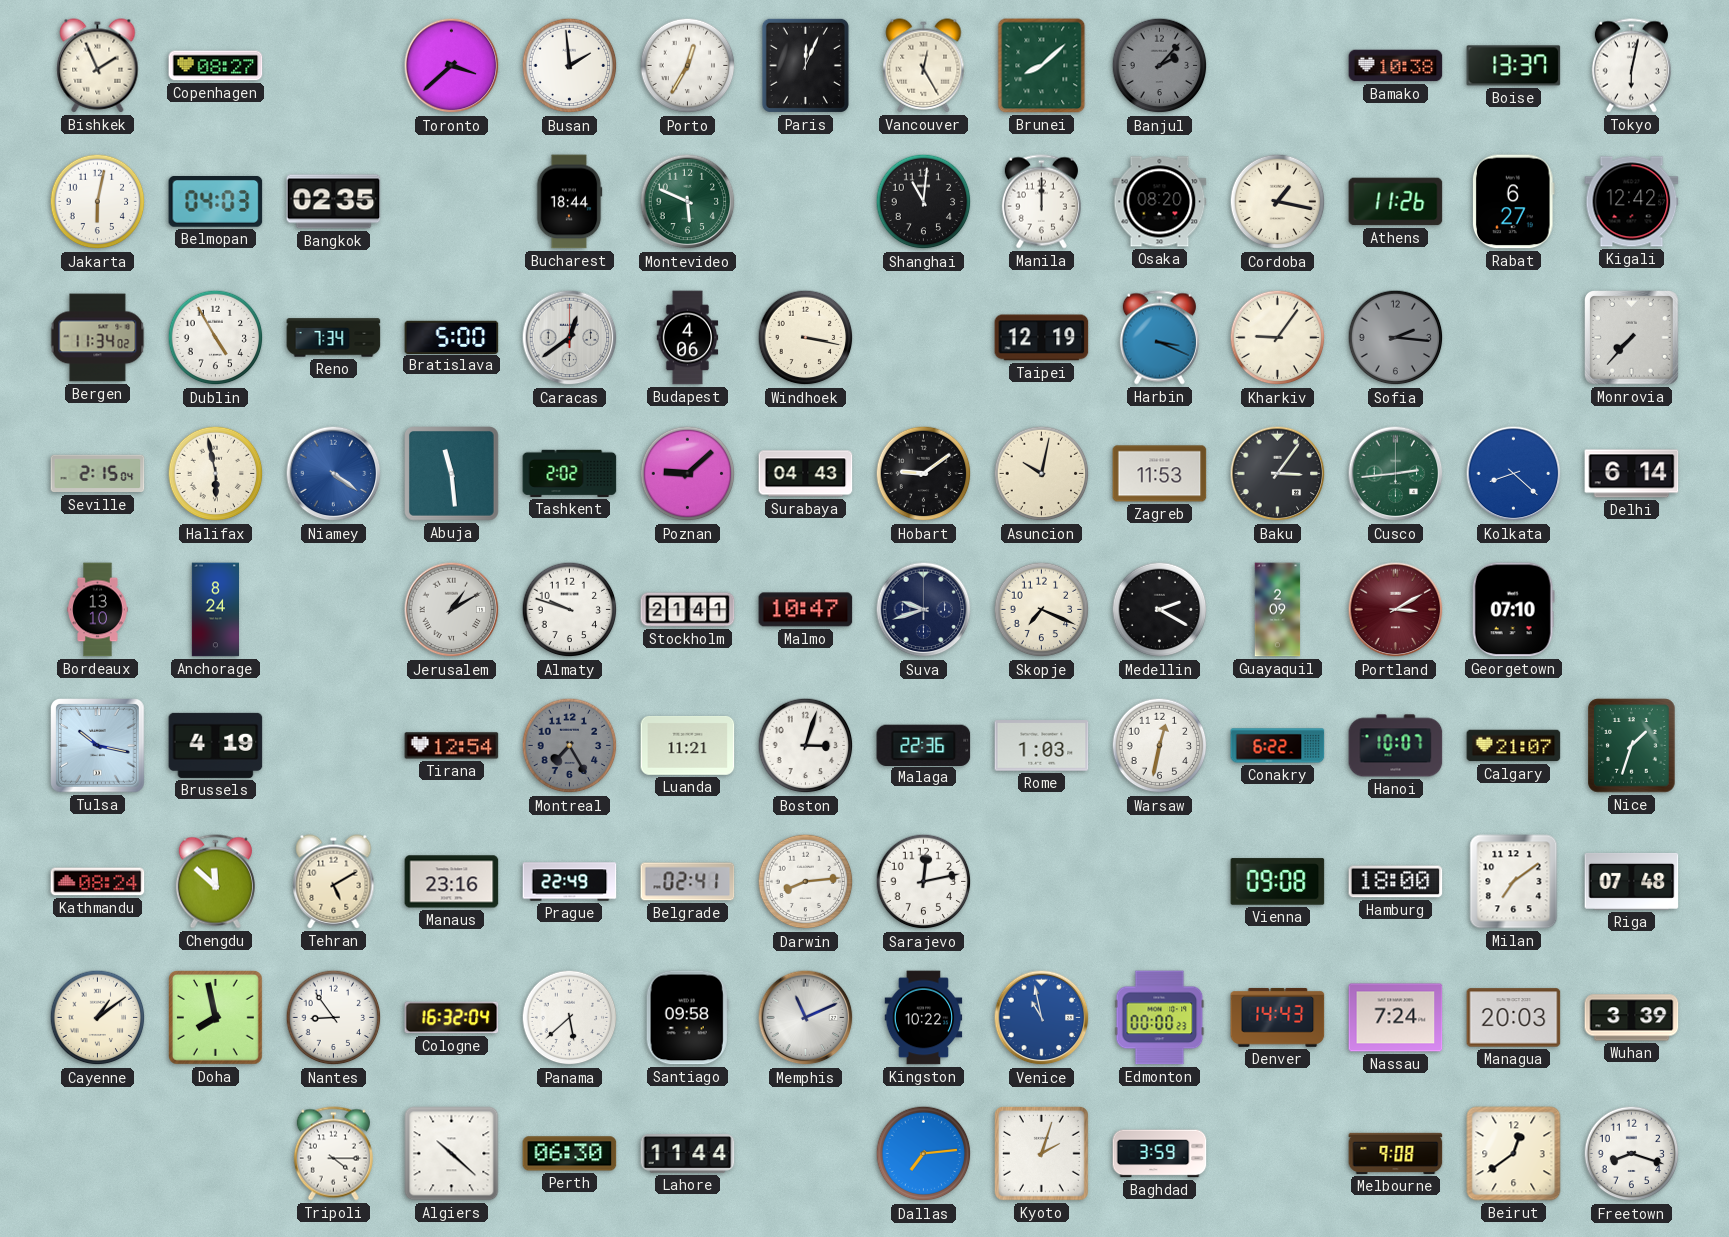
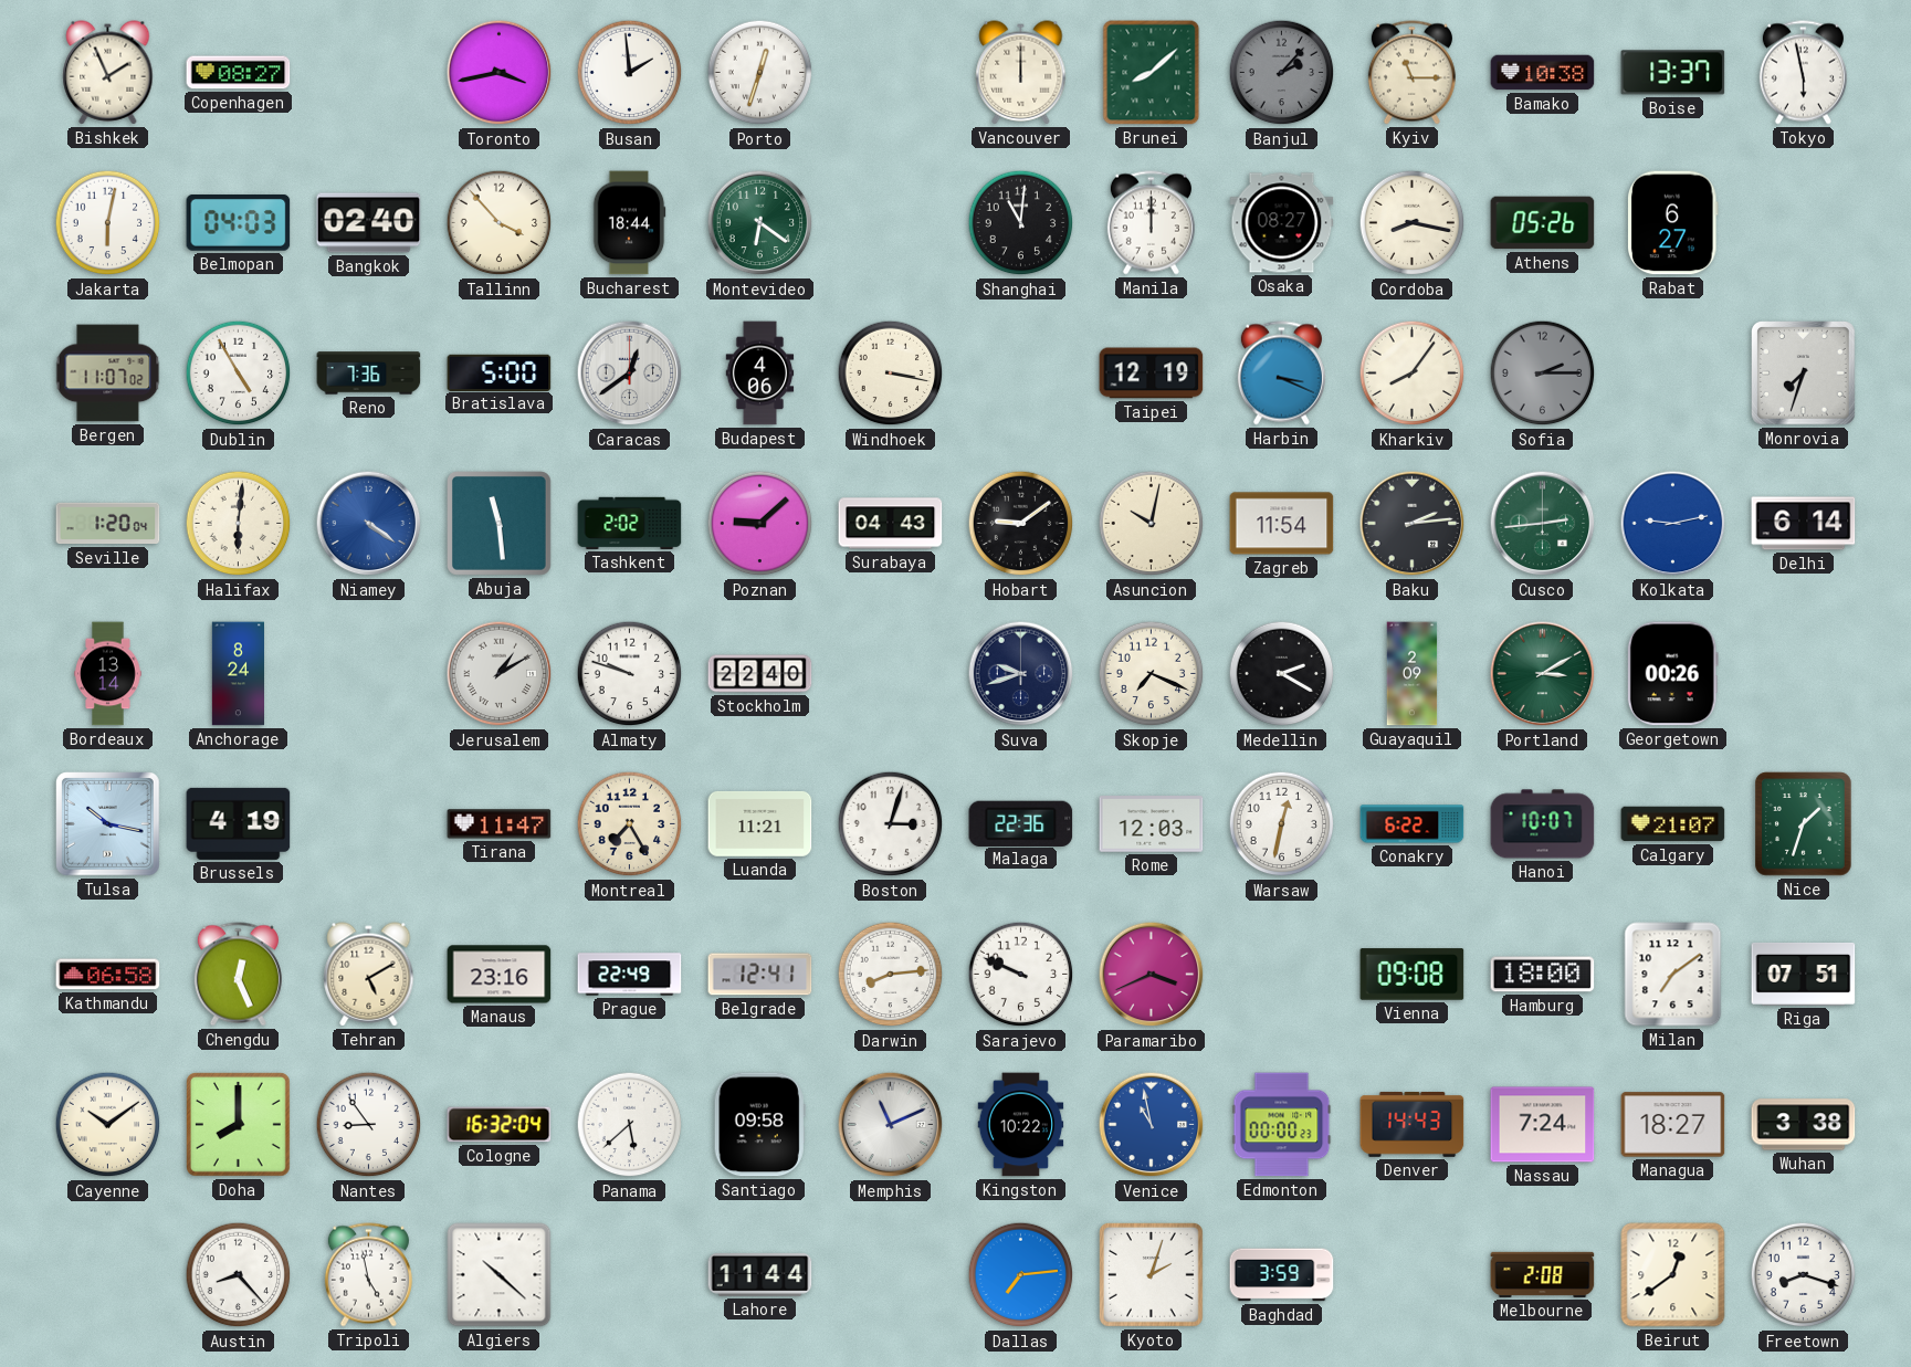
Toronto: 3:38 -> 3:43 (500, 73)
Porto: 12:35 -> 12:33 (760, 73)
Paris: 12:04 -> none (805, 65)
Vancouver: 12:25 -> 12:00 (1021, 73)
Kyiv: none -> 11:15 (1411, 73)
Tokyo: 6:02 -> 5:58 (1803, 73)
Bangkok: 02:35 -> 02:40 (369, 223)
Tallinn: none -> 3:53 (500, 223)
Montevideo: 5:49 -> 6:21 (760, 223)
Osaka: 08:20 -> 08:27 (1282, 223)
Cordoba: 1:17 -> 8:17 (1413, 223)
Athens: 11:26 -> 05:26 (1543, 223)
Kigali: 12:42 -> none (1632, 202)
Bergen: 11:34 -> 11:07 (108, 374)
Reno: 7:34 -> 7:36 (369, 374)
Kharkiv: 9:06 -> 8:06 (1413, 374)
Sofia: 2:16 -> 2:15 (1543, 374)
Monrovia: 7:37 -> 7:33 (1804, 374)
Seville: 2:15 -> 1:20 (108, 524)
Halifax: 5:58 -> 6:01 (239, 524)
Zagreb: 11:53 -> 11:54 (1282, 524)
Baku: 3:06 -> 2:14 (1413, 524)
Kolkata: 8:22 -> 9:13 (1673, 524)
Bordeaux: 13:10 -> 13:14 (108, 674)
Stockholm: 21:41 -> 22:40 (760, 674)
Malmo: 10:47 -> none (806, 610)
Portland dial: burgundy -> green (1543, 674)
Georgetown: 07:10 -> 00:26 (1672, 674)
Tirana: 12:54 -> 11:47 (500, 824)
Montreal dial: grey -> cream (630, 824)
Rome: 1:03 -> 12:03 (1152, 824)
Kathmandu: 08:24 -> 06:58 (108, 975)
Chengdu: 11:52 -> 12:26 (238, 975)
Belgrade: 02:41 -> 12:41 (760, 975)
Sarajevo: 12:13 -> 9:49 (1021, 975)
Paramaribo: none -> 3:41 (1152, 975)
Riga: 07:48 -> 07:51 (1804, 974)
Cayenne: 1:09 -> 10:09 (108, 1125)
Doha: 7:58 -> 8:00 (239, 1125)
Managua: 20:03 -> 18:27 (1673, 1125)
Wuhan: 3:39 -> 3:38 (1804, 1125)
Austin: none -> 8:23 (239, 1275)
Tripoli: 4:15 -> 4:58 (368, 1275)
Perth: 06:30 -> none (570, 1154)
Melbourne: 9:08 -> 2:08 (1543, 1274)
